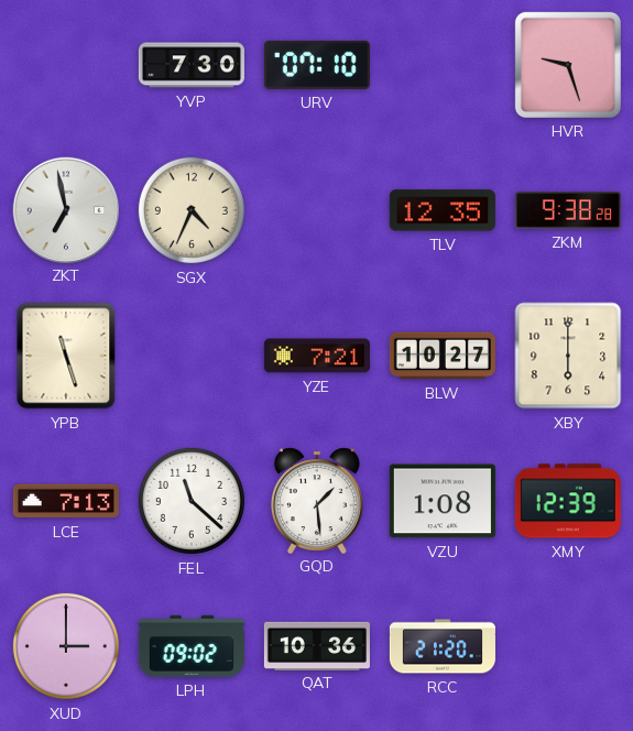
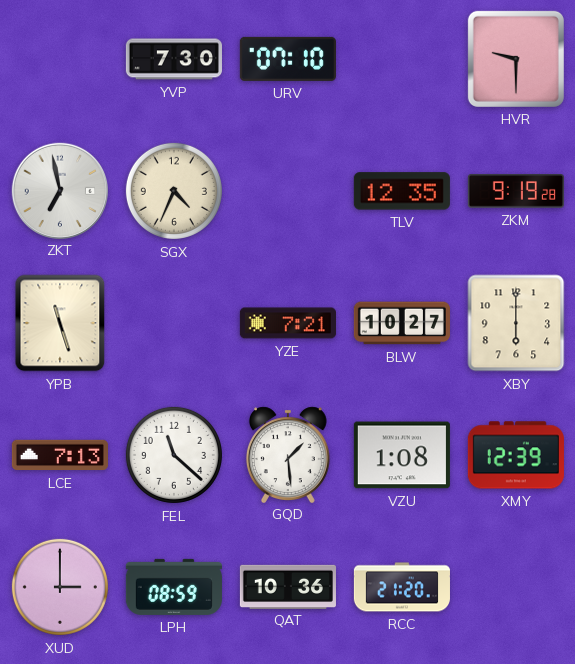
HVR: 9:27 -> 9:30 (516, 59)
ZKM: 9:38 -> 9:19 (516, 191)
LPH: 09:02 -> 08:59 (174, 587)
